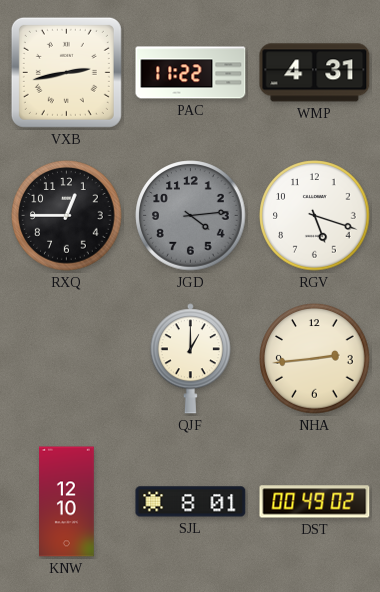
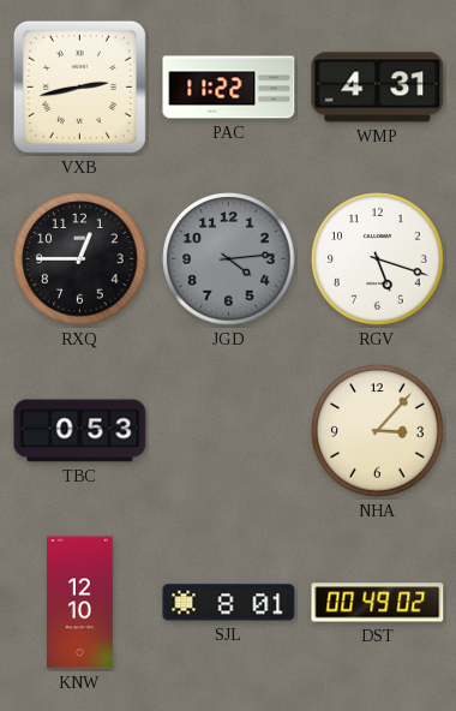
TBC: none -> 0:53 (80, 431)
QJF: 1:00 -> none (190, 359)
NHA: 2:44 -> 3:07 (378, 431)
